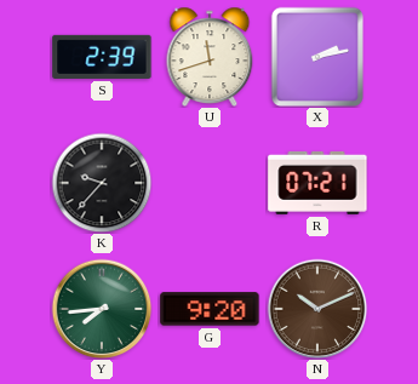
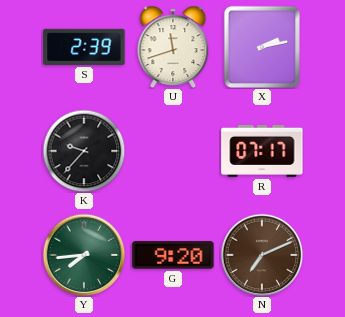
R: 07:21 -> 07:17 (262, 151)
N: 10:11 -> 7:11 (262, 255)
